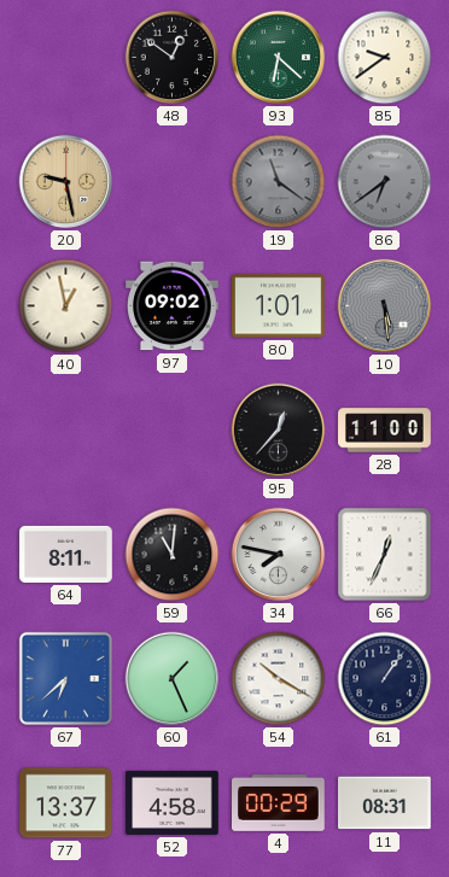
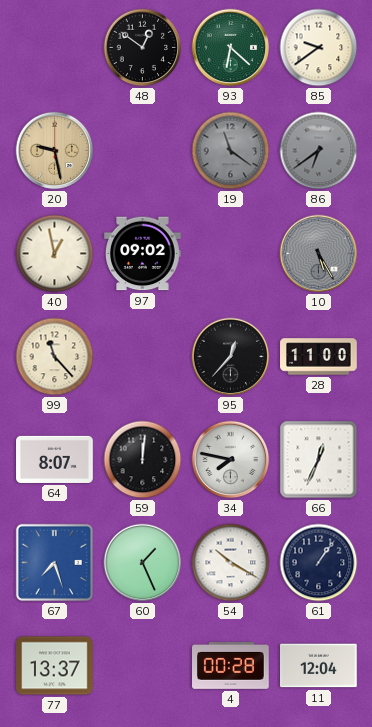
80: 1:01 -> none (279, 306)
10: 5:29 -> 5:25 (319, 254)
99: none -> 11:23 (55, 357)
64: 8:11 -> 8:07 (55, 459)
59: 11:01 -> 12:01 (143, 460)
67: 6:38 -> 7:27 (54, 562)
52: 4:58 -> none (173, 802)
4: 00:29 -> 00:28 (231, 665)
11: 08:31 -> 12:04 (319, 666)
